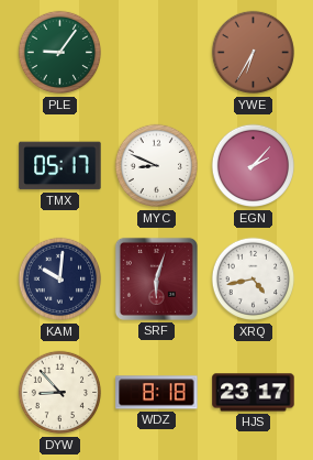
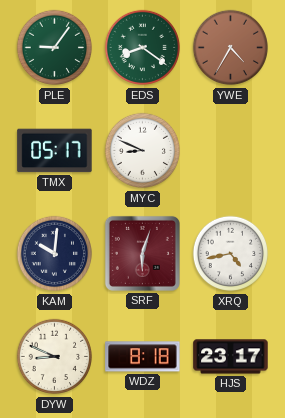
EDS: none -> 8:21 (143, 48)
YWE: 6:35 -> 4:35 (231, 48)
EGN: 2:07 -> none (254, 166)
DYW: 8:53 -> 8:49 (55, 357)
